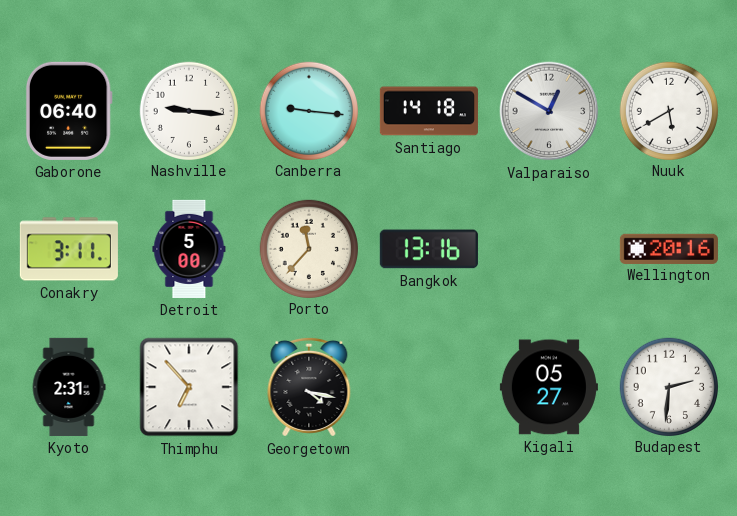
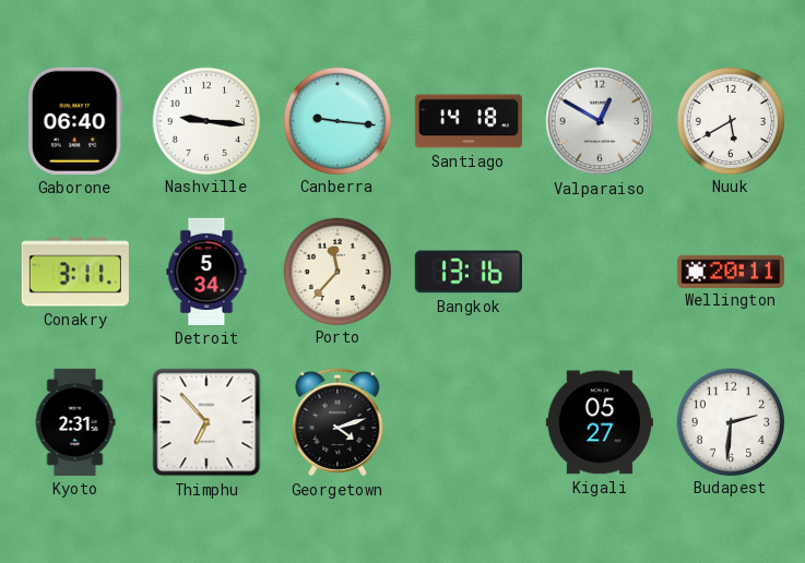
Detroit: 5:00 -> 5:34 (206, 272)
Wellington: 20:16 -> 20:11 (731, 271)
Georgetown: 4:17 -> 4:12 (338, 422)
